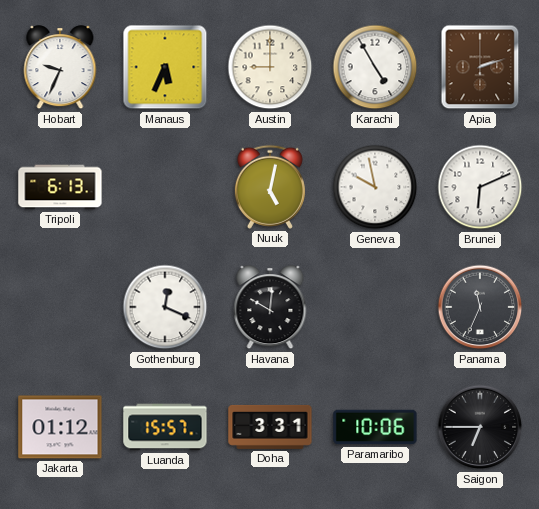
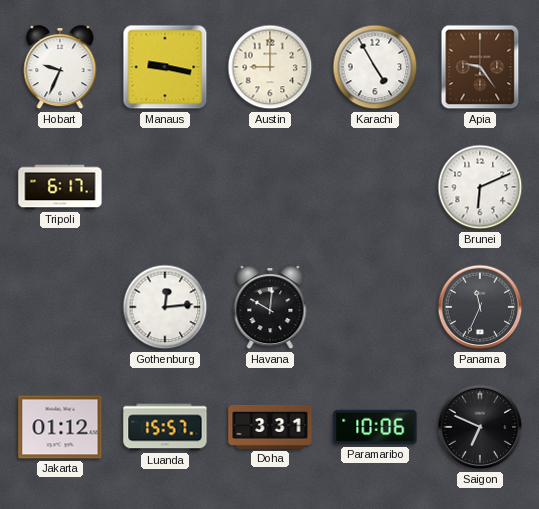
Manaus: 5:34 -> 9:17 (165, 67)
Apia: 2:12 -> 9:24 (480, 67)
Tripoli: 6:13 -> 6:17 (60, 187)
Nuuk: 5:02 -> none (270, 187)
Geneva: 9:58 -> none (375, 187)
Gothenburg: 12:19 -> 12:14 (165, 307)
Saigon: 6:45 -> 6:49 (480, 427)
